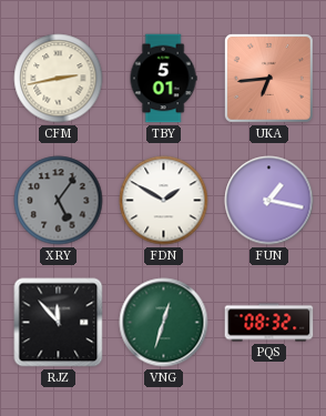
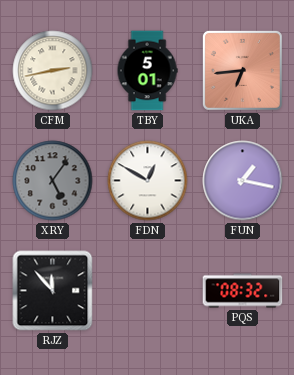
FDN: 1:50 -> 12:50 (148, 181)
VNG: 12:33 -> none (164, 323)
